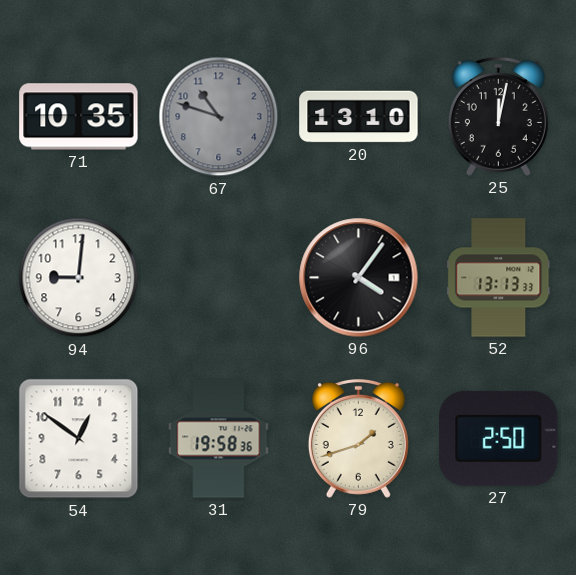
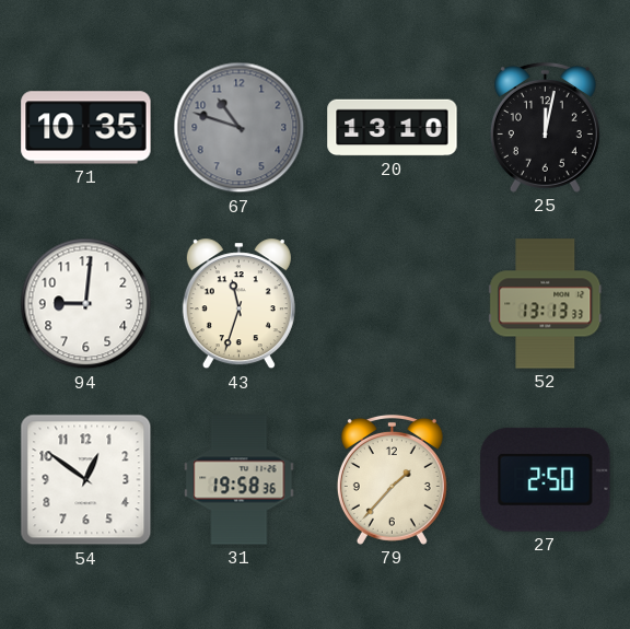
43: none -> 11:33 (238, 304)
96: 4:06 -> none (359, 278)
79: 1:42 -> 1:37 (392, 479)
